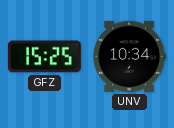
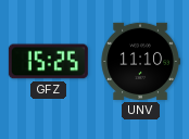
UNV: 10:34 -> 11:10 (140, 61)
